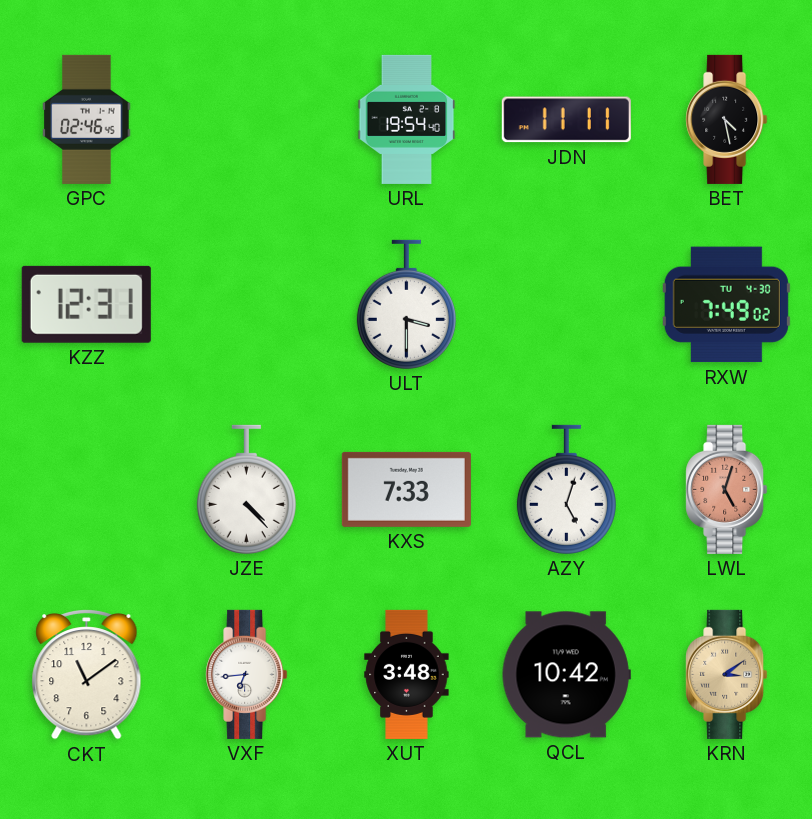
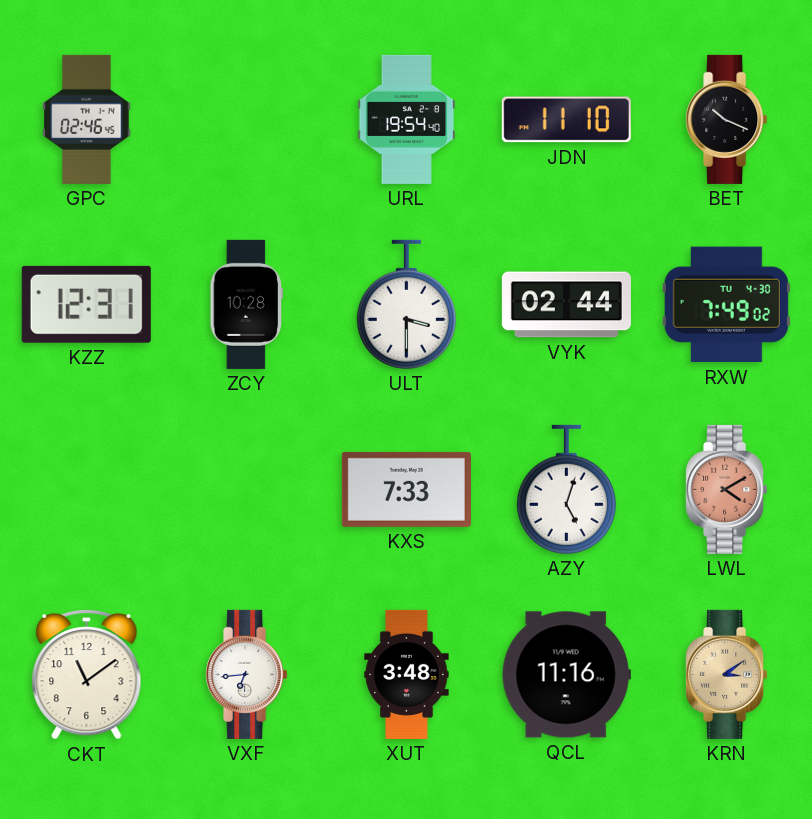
JDN: 11:11 -> 11:10 (566, 120)
BET: 4:28 -> 10:19 (727, 119)
ZCY: none -> 10:28 (247, 304)
VYK: none -> 02:44 (566, 305)
JZE: 4:23 -> none (246, 489)
LWL: 5:03 -> 4:10 (727, 489)
QCL: 10:42 -> 11:16 (566, 675)
